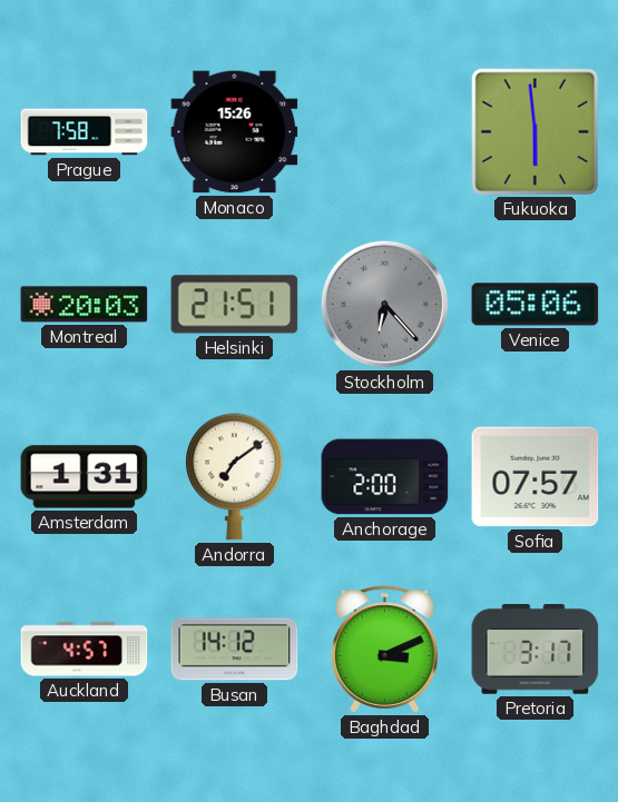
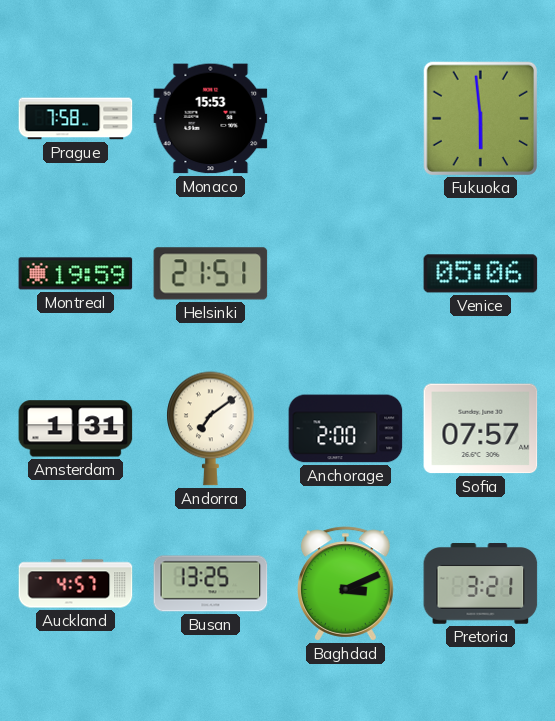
Monaco: 15:26 -> 15:53 (211, 119)
Montreal: 20:03 -> 19:59 (76, 274)
Stockholm: 6:23 -> none (384, 304)
Busan: 14:12 -> 13:25 (211, 584)
Pretoria: 3:17 -> 3:21 (481, 584)
